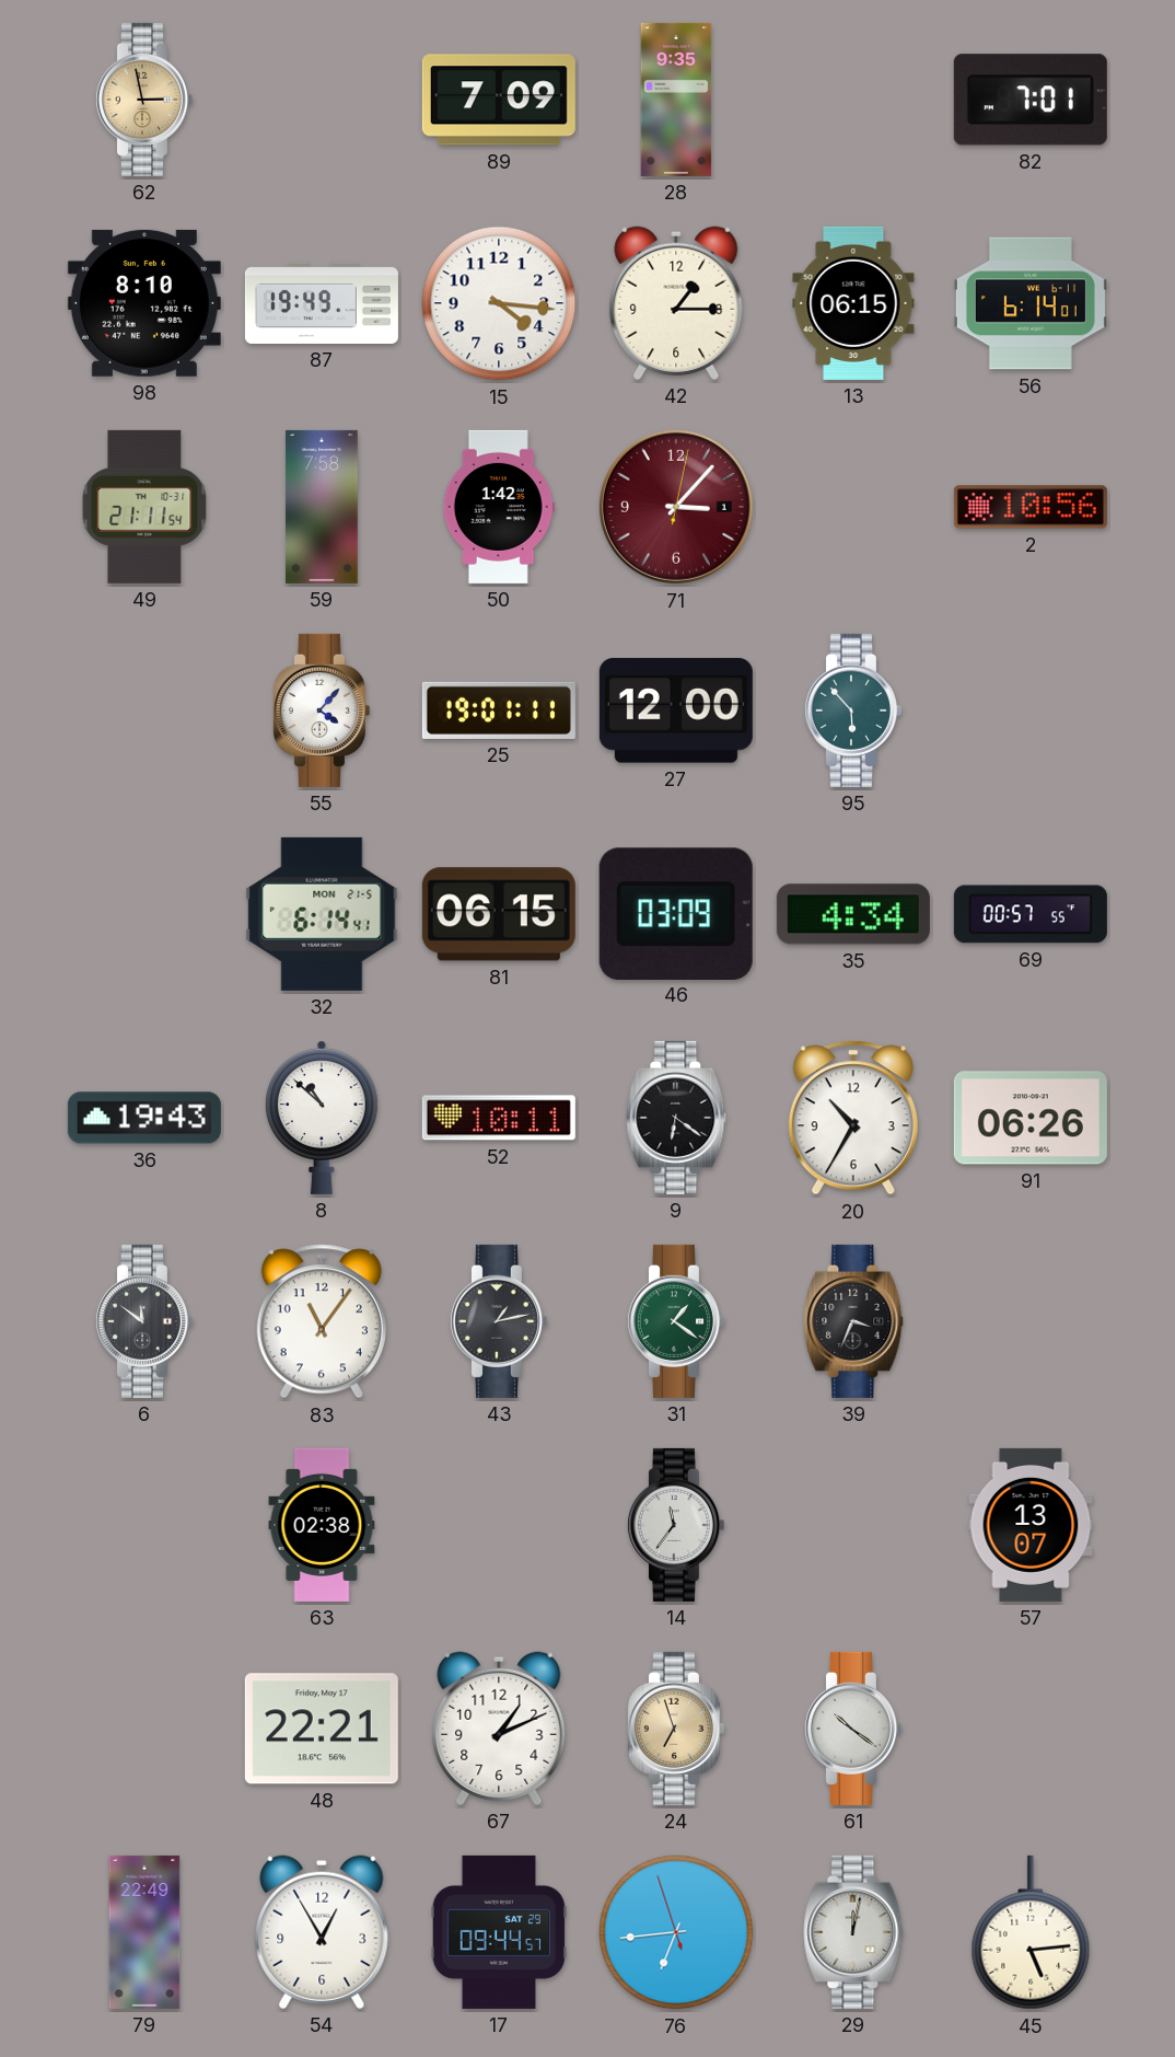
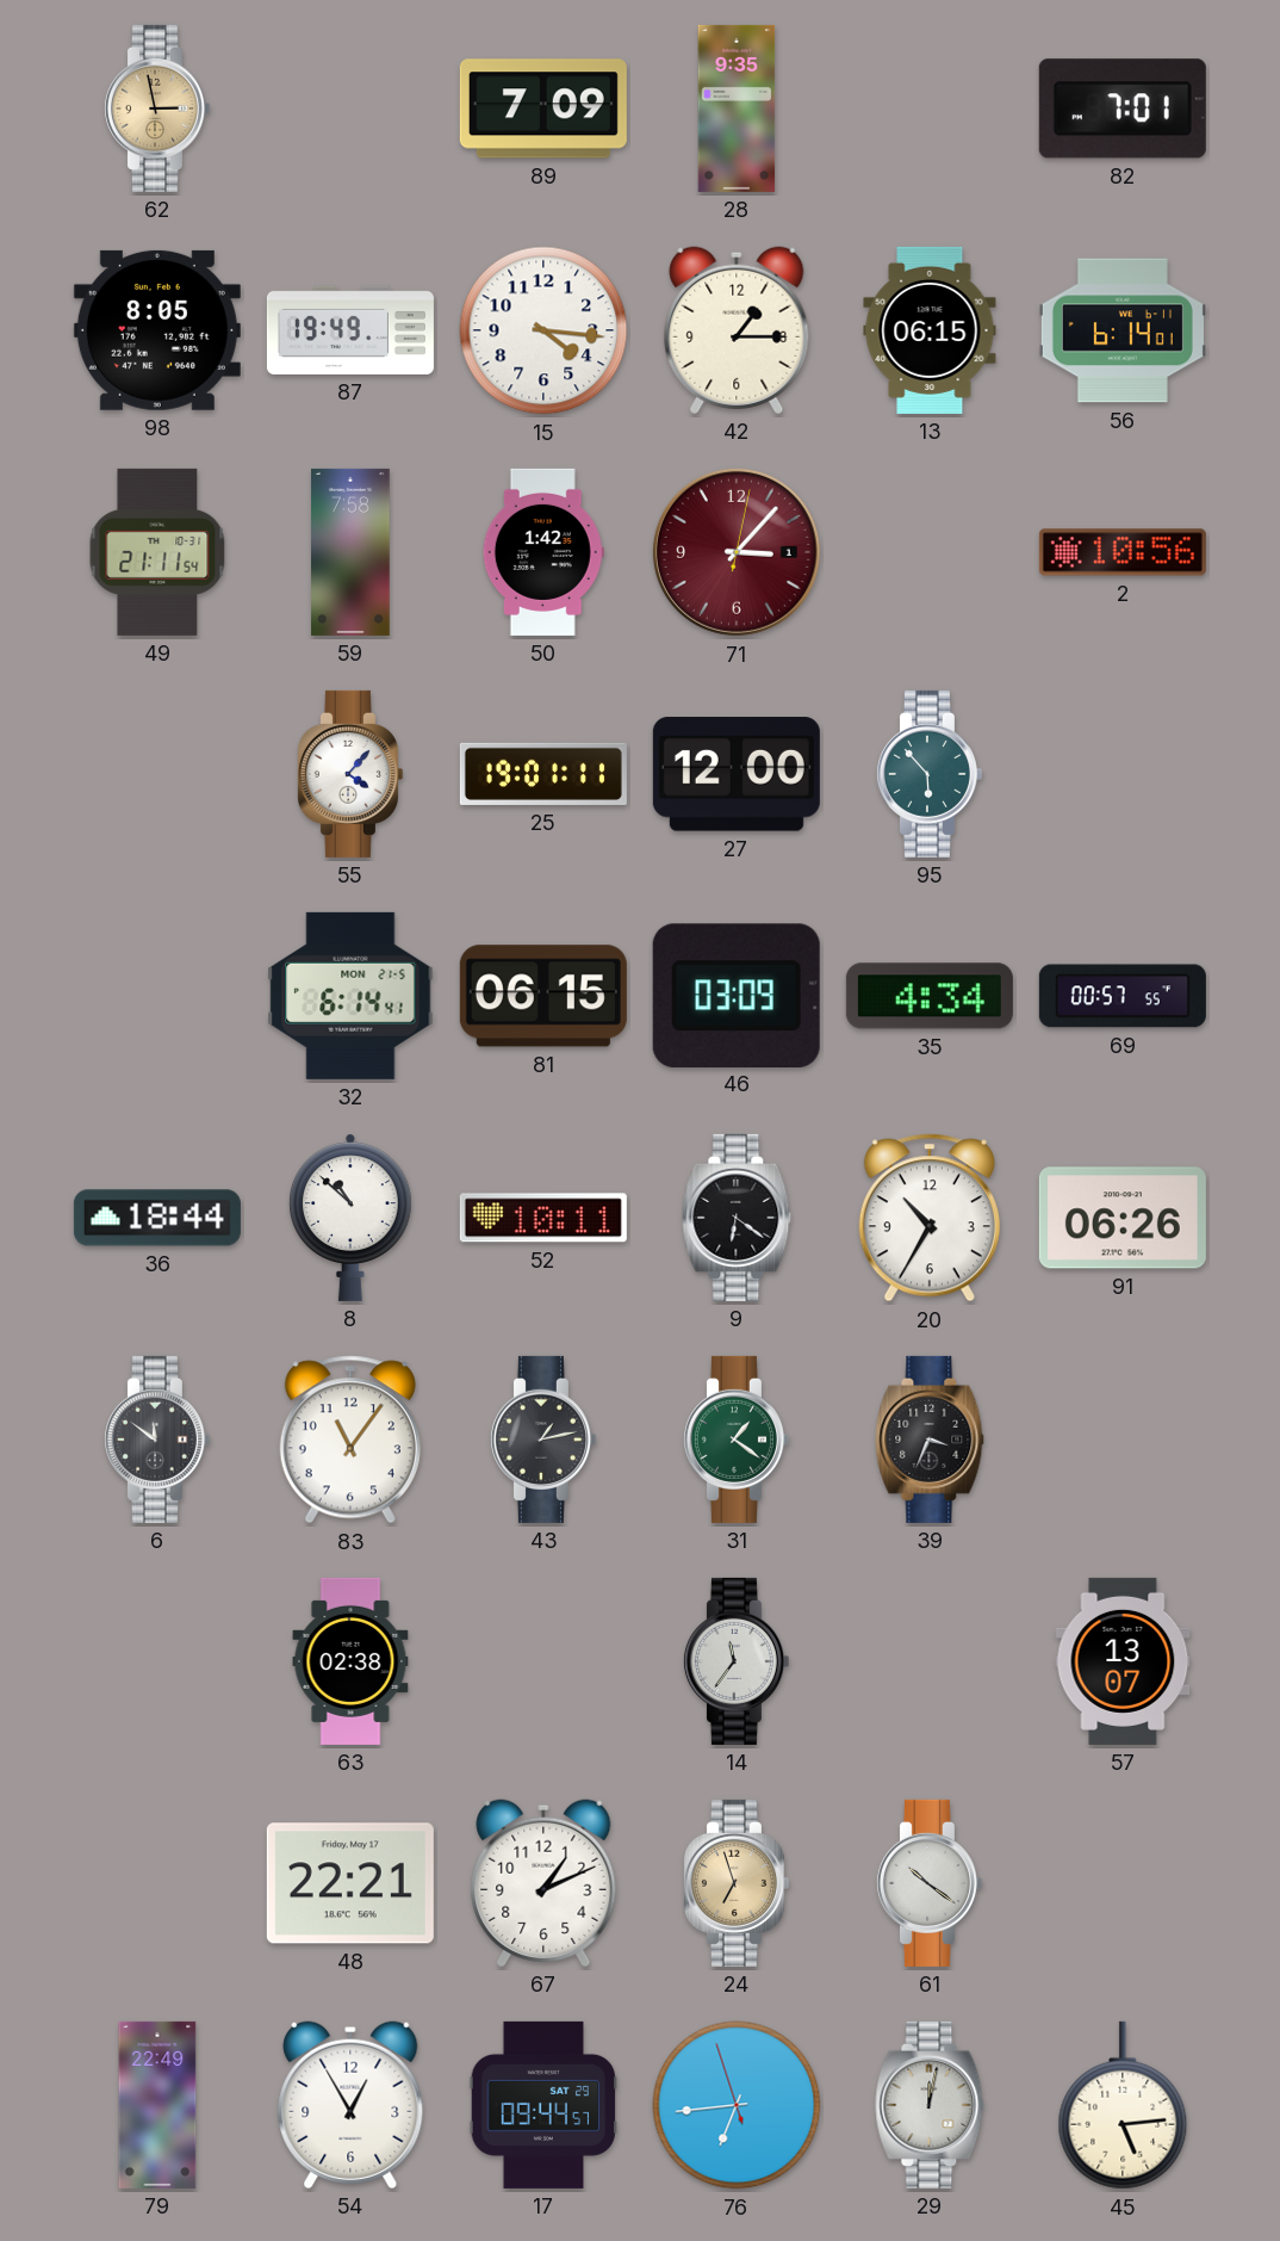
98: 8:10 -> 8:05 (157, 330)
36: 19:43 -> 18:44 (157, 1218)
